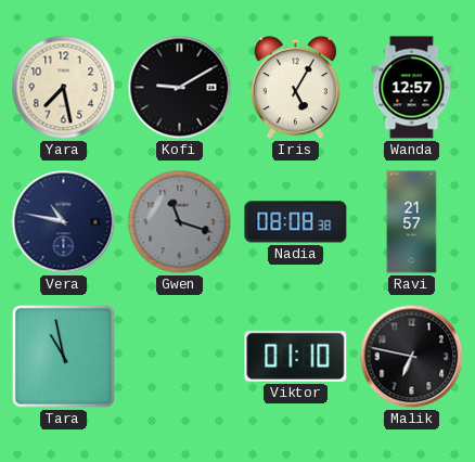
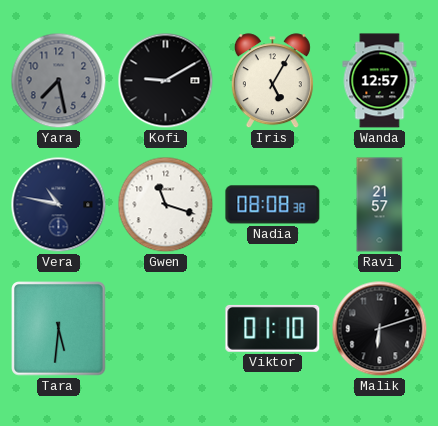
Yara dial: cream -> grey (59, 81)
Gwen dial: grey -> white (166, 205)
Tara: 10:58 -> 5:31 (59, 329)
Malik: 6:47 -> 6:12 (380, 329)
